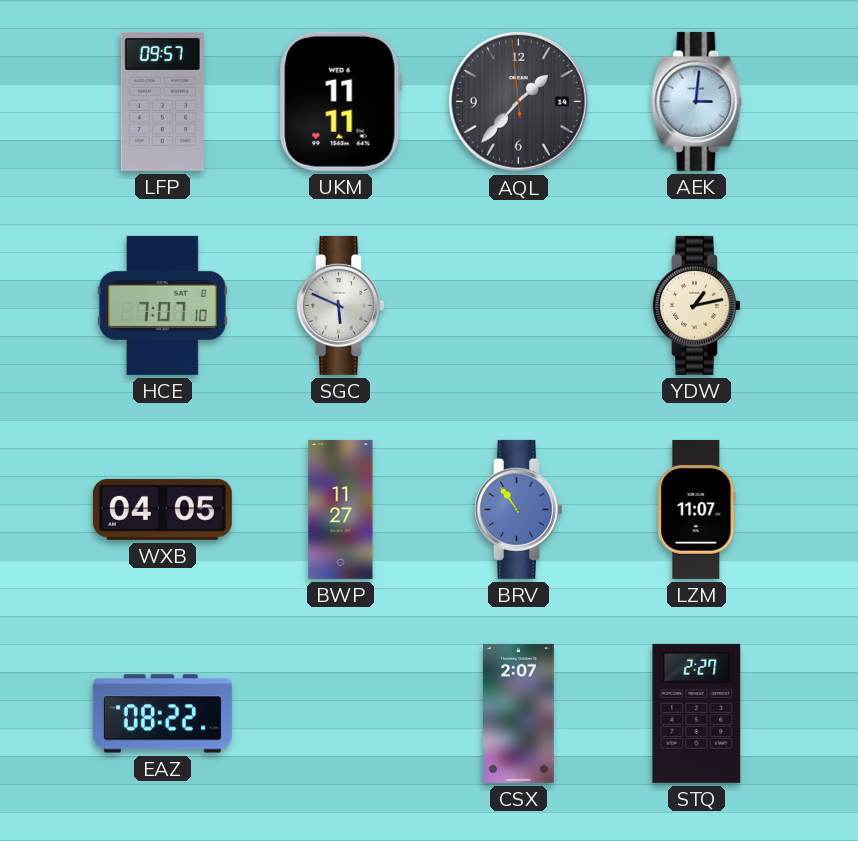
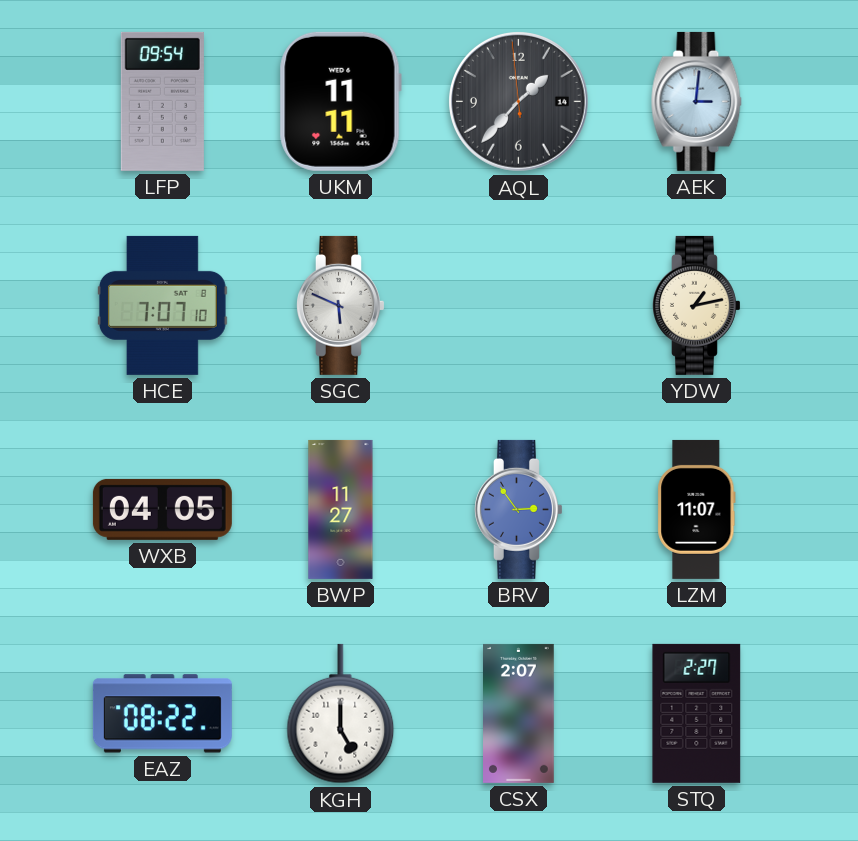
LFP: 09:57 -> 09:54 (162, 101)
BRV: 10:54 -> 2:54 (519, 509)
KGH: none -> 5:00 (341, 714)
